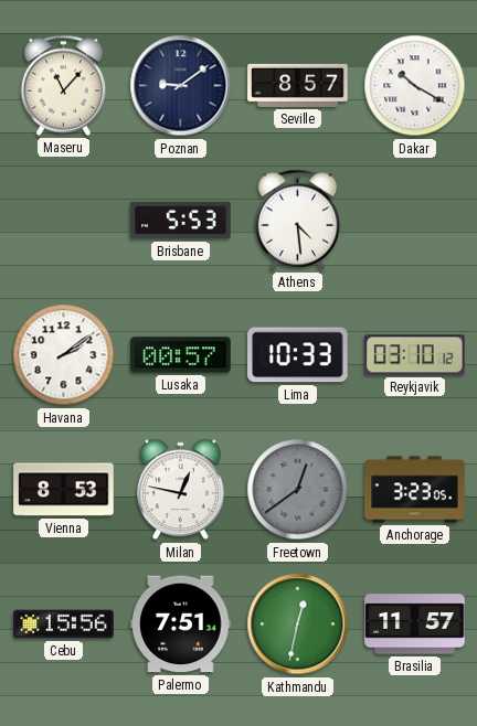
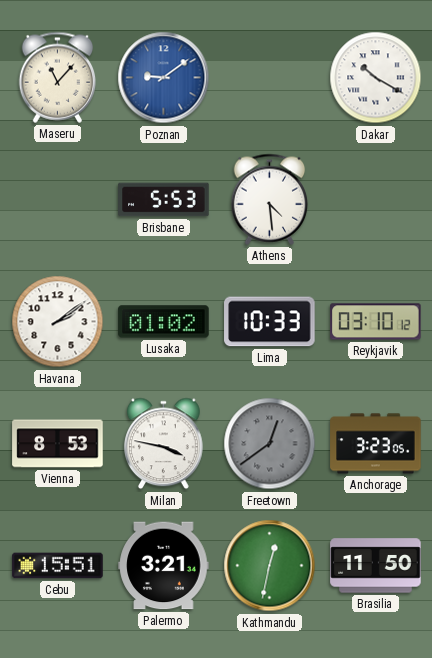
Poznan dial: navy -> blue (164, 78)
Seville: 8:57 -> none (298, 85)
Lusaka: 00:57 -> 01:02 (164, 322)
Milan: 12:47 -> 3:47 (164, 444)
Cebu: 15:56 -> 15:51 (58, 566)
Palermo: 7:51 -> 3:21 (164, 566)
Brasilia: 11:57 -> 11:50 (376, 566)
